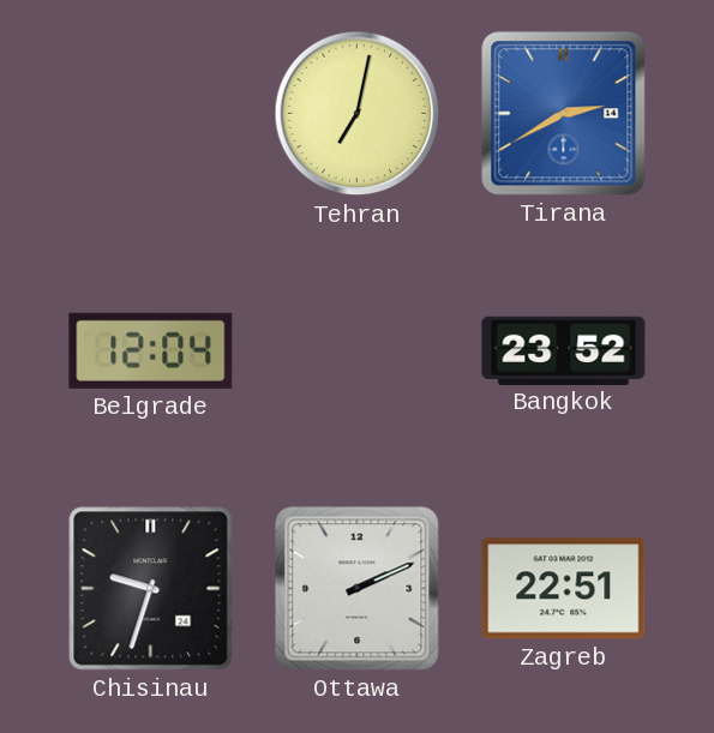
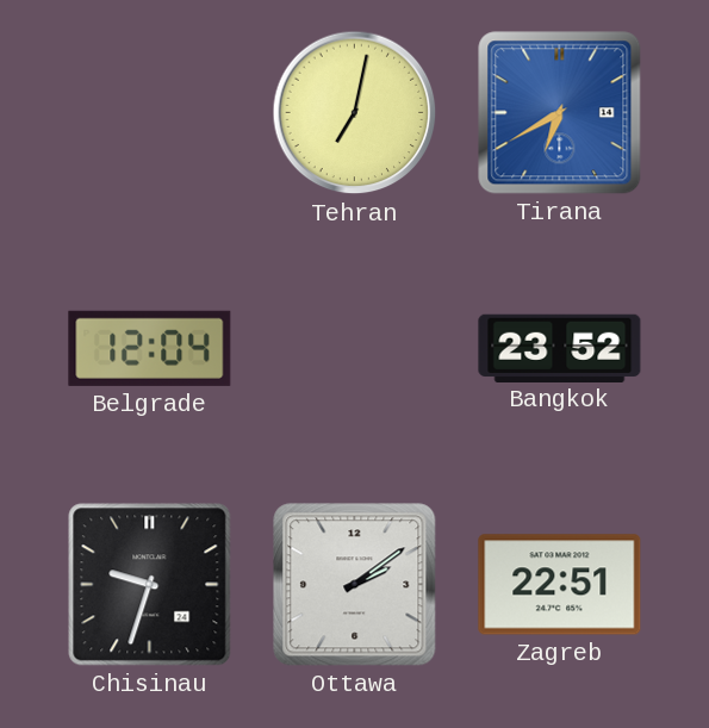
Tirana: 2:40 -> 6:40 (560, 113)
Ottawa: 2:11 -> 2:09 (355, 585)
